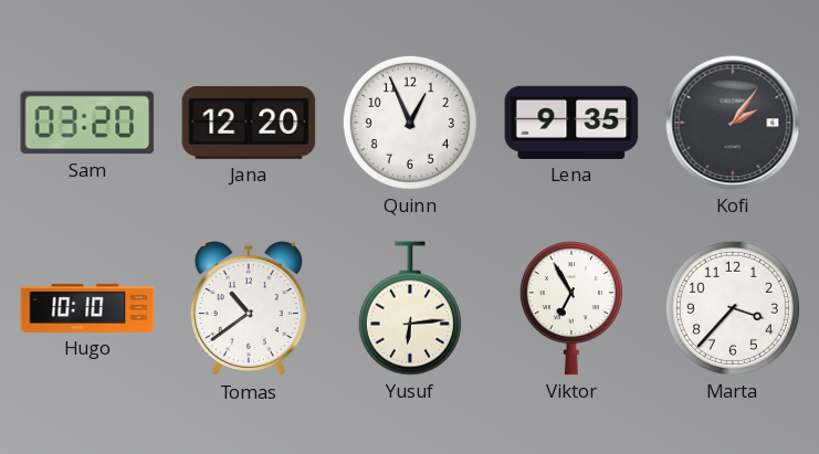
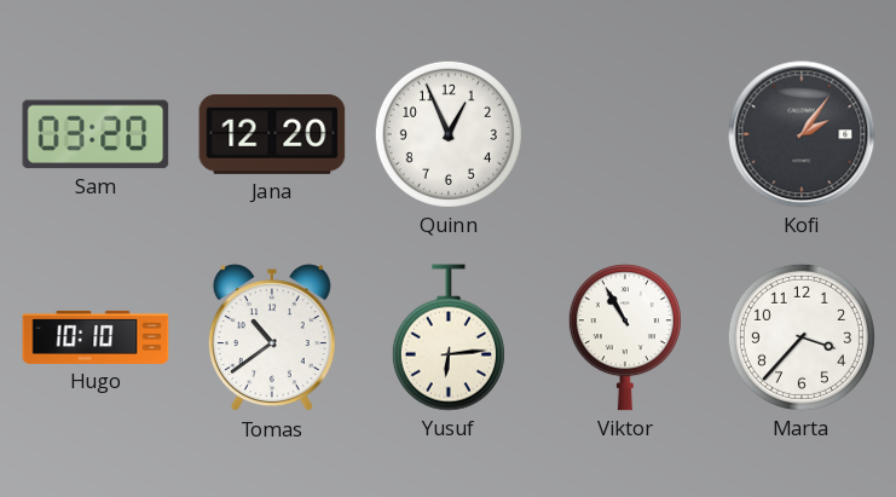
Lena: 9:35 -> none (571, 123)
Viktor: 6:55 -> 10:55 (625, 337)
